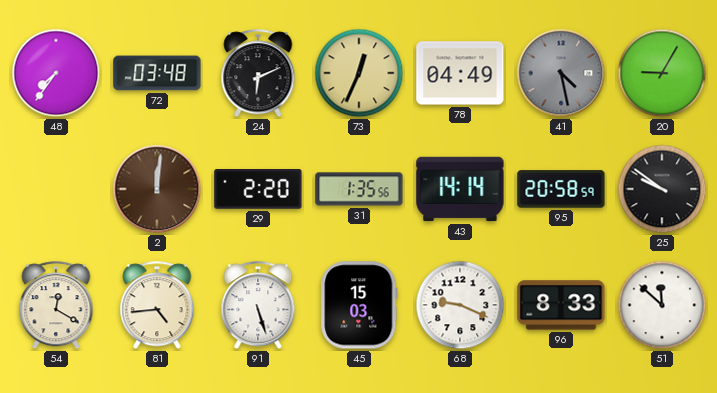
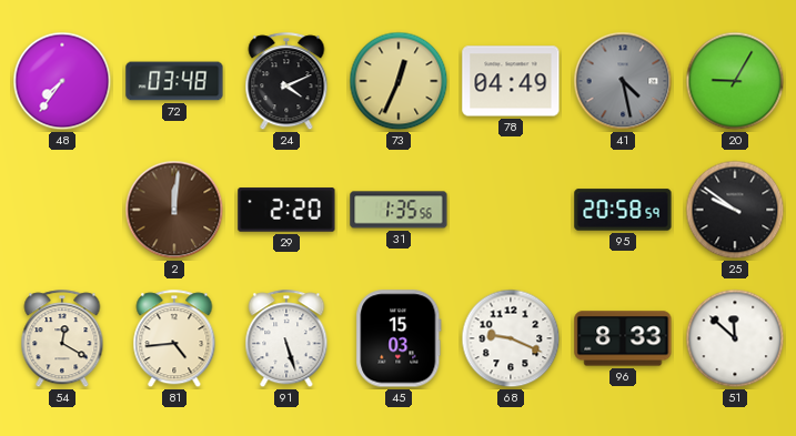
24: 6:11 -> 4:11 (286, 82)
43: 14:14 -> none (460, 189)
